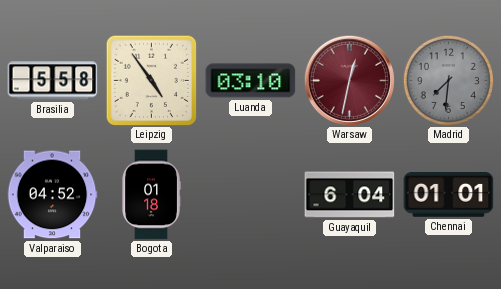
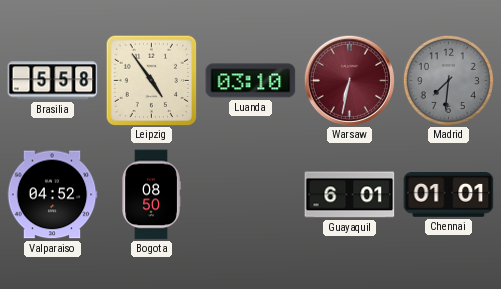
Warsaw: 12:32 -> 6:32 (349, 80)
Bogota: 01:18 -> 08:50 (151, 195)
Guayaquil: 6:04 -> 6:01 (350, 195)
